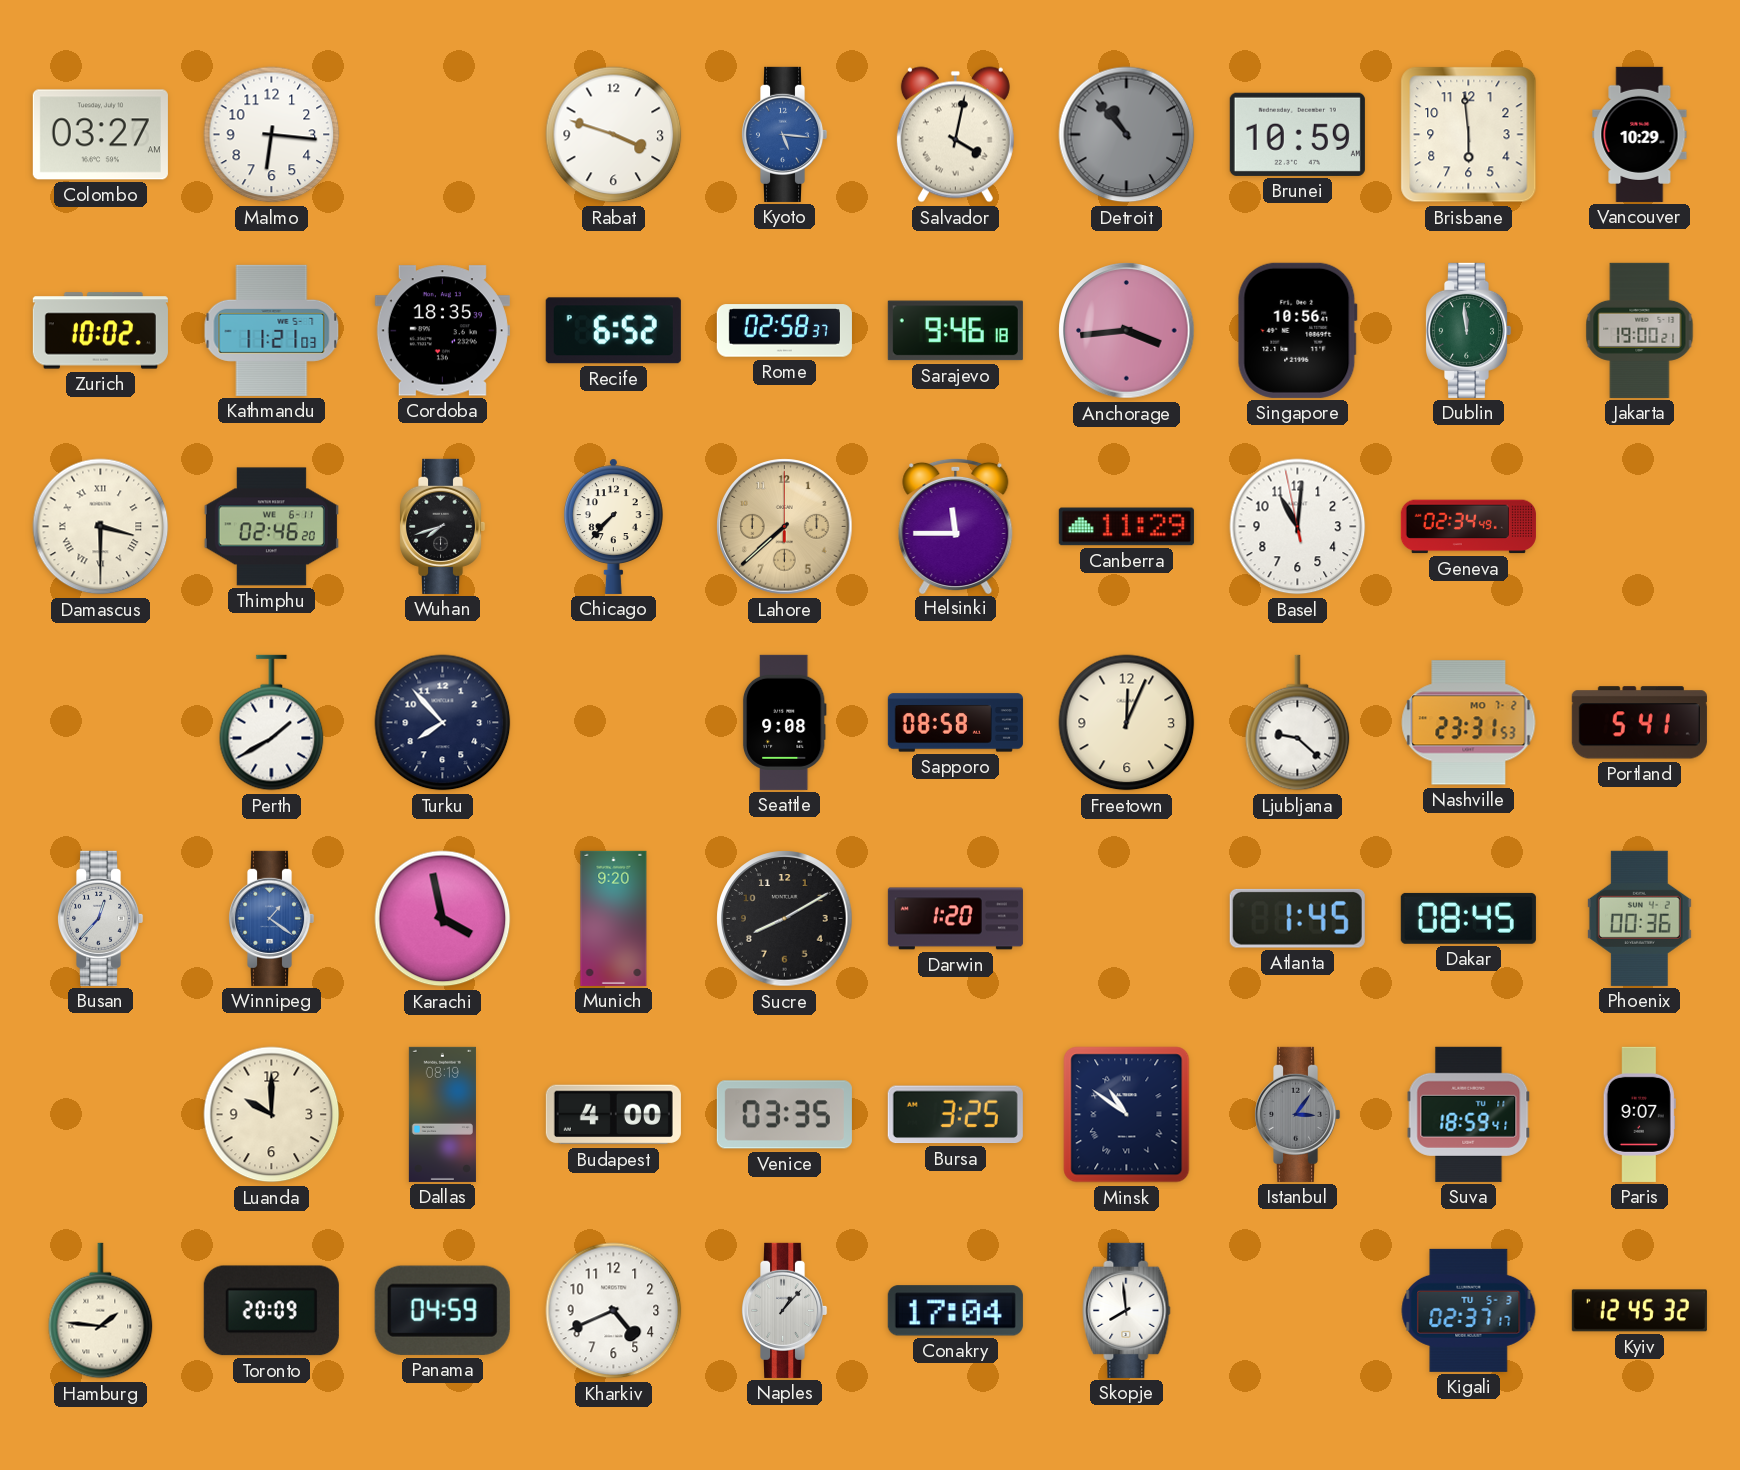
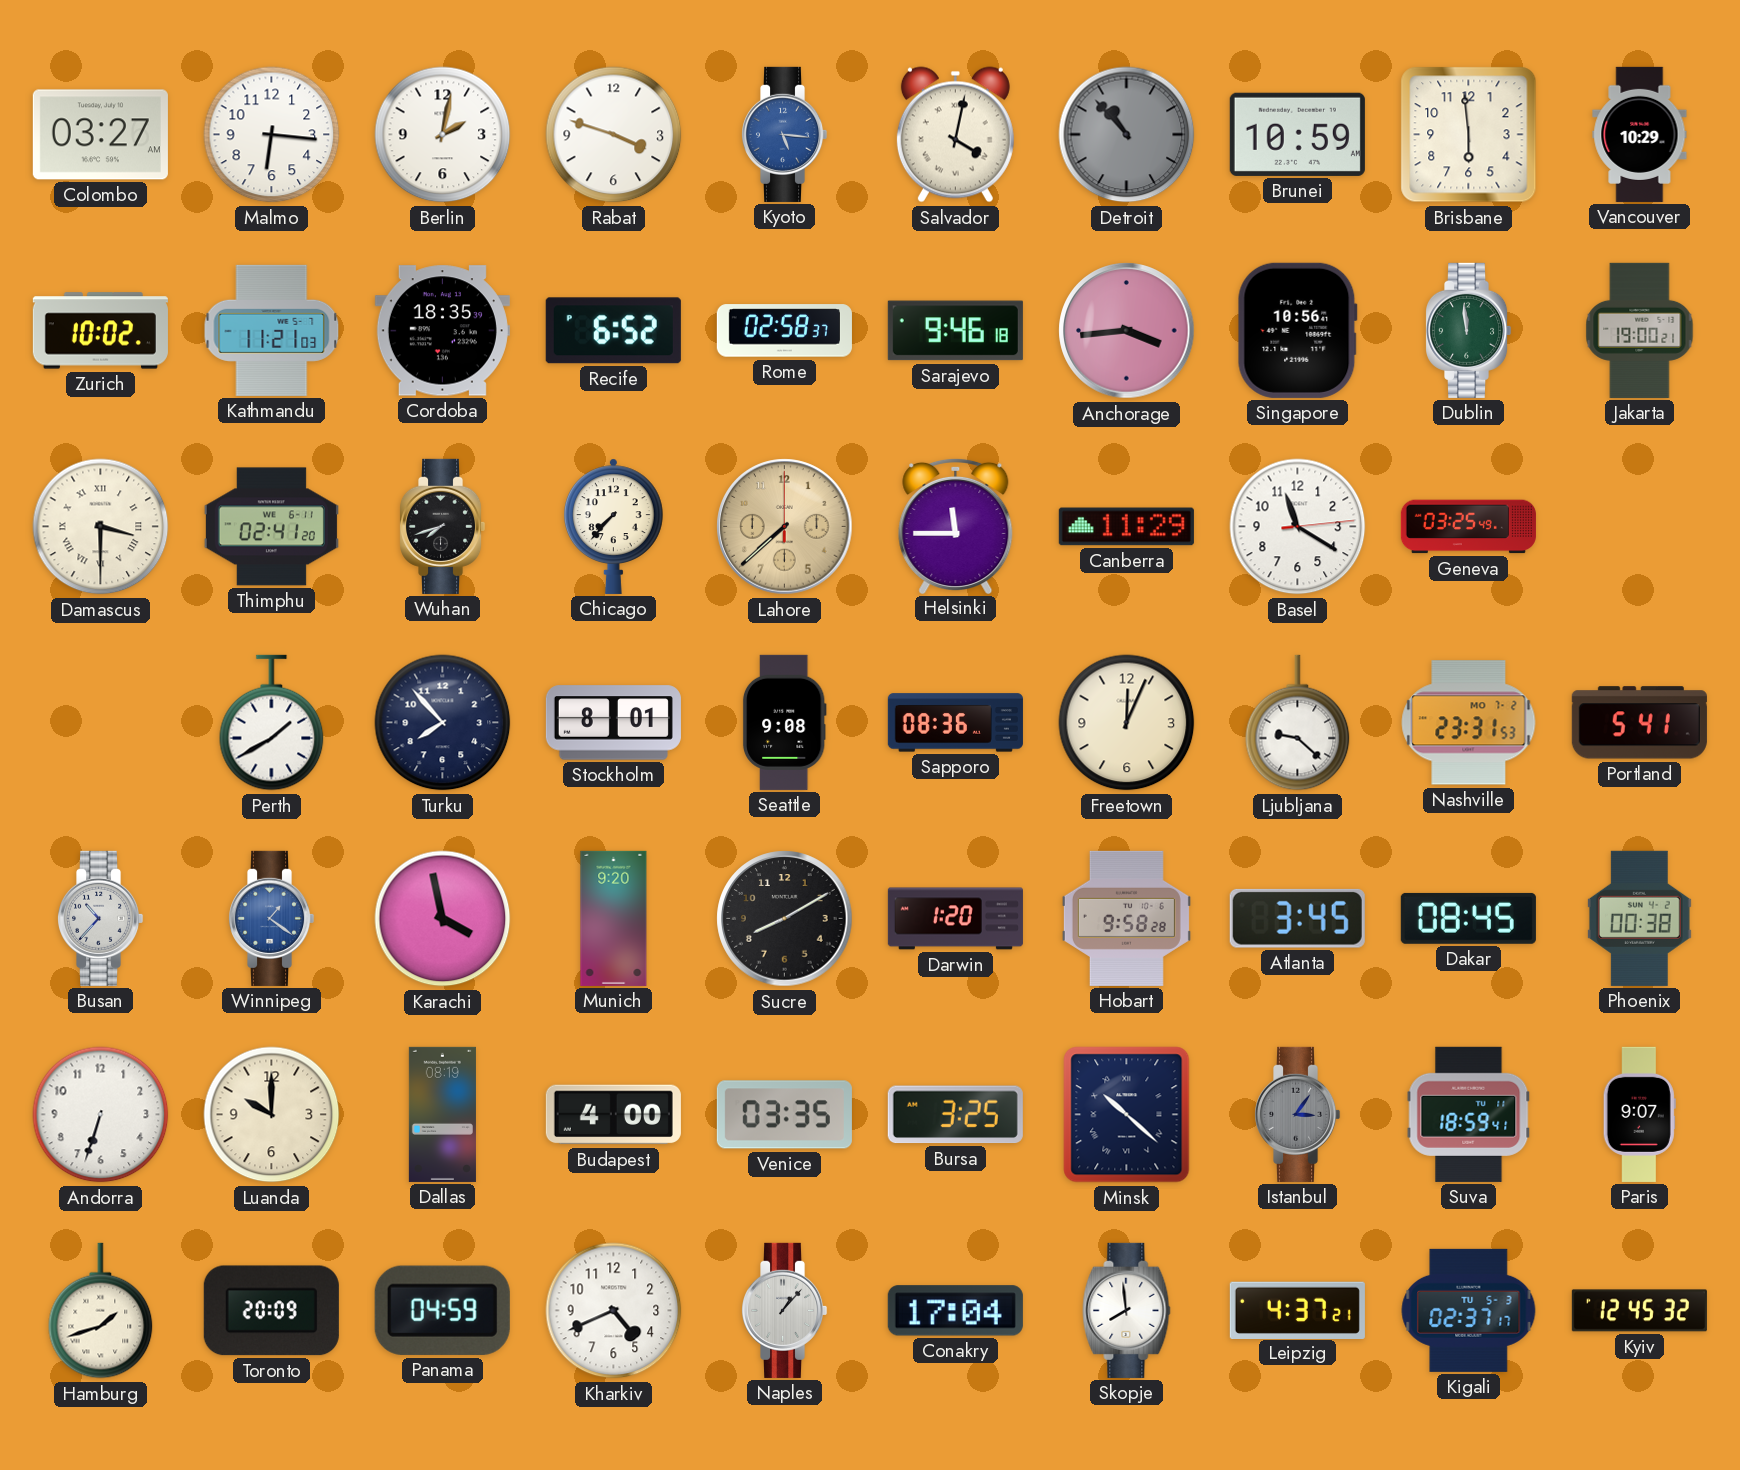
Berlin: none -> 2:02 (443, 135)
Thimphu: 02:46 -> 02:41 (271, 527)
Basel: 11:00 -> 11:20 (1298, 527)
Geneva: 02:34 -> 03:25 (1468, 527)
Stockholm: none -> 8:01 (613, 723)
Sapporo: 08:58 -> 08:36 (955, 723)
Busan: 12:37 -> 10:37 (101, 918)
Hobart: none -> 9:58 (1126, 918)
Atlanta: 1:45 -> 3:45 (1297, 918)
Phoenix: 00:36 -> 00:38 (1639, 918)
Andorra: none -> 6:33 (101, 1115)
Minsk: 10:51 -> 10:22 (1127, 1115)
Hamburg: 1:46 -> 1:42 (101, 1311)
Leipzig: none -> 4:37 (1297, 1310)
